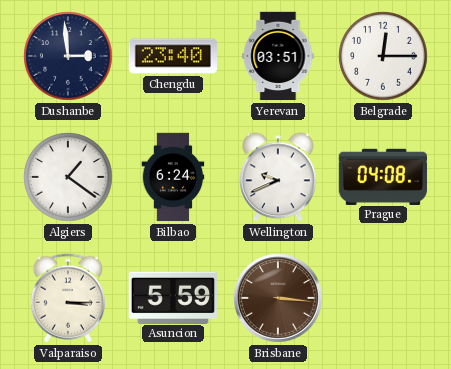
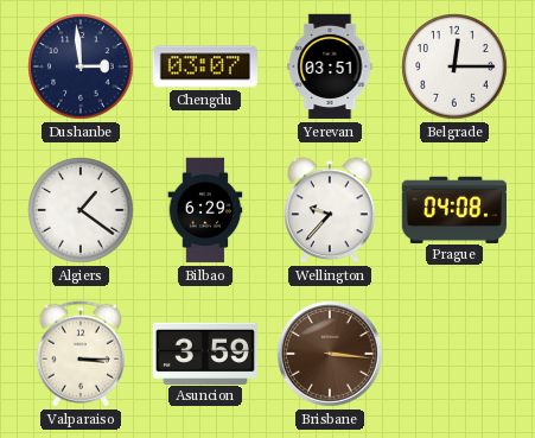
Chengdu: 23:40 -> 03:07 (204, 66)
Bilbao: 6:24 -> 6:29 (205, 210)
Wellington: 9:41 -> 9:37 (330, 210)
Asuncion: 5:59 -> 3:59 (204, 353)
